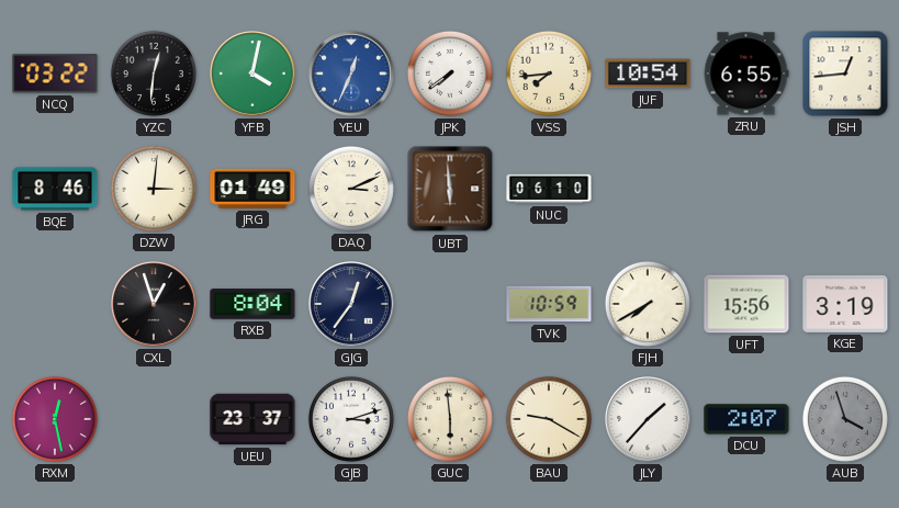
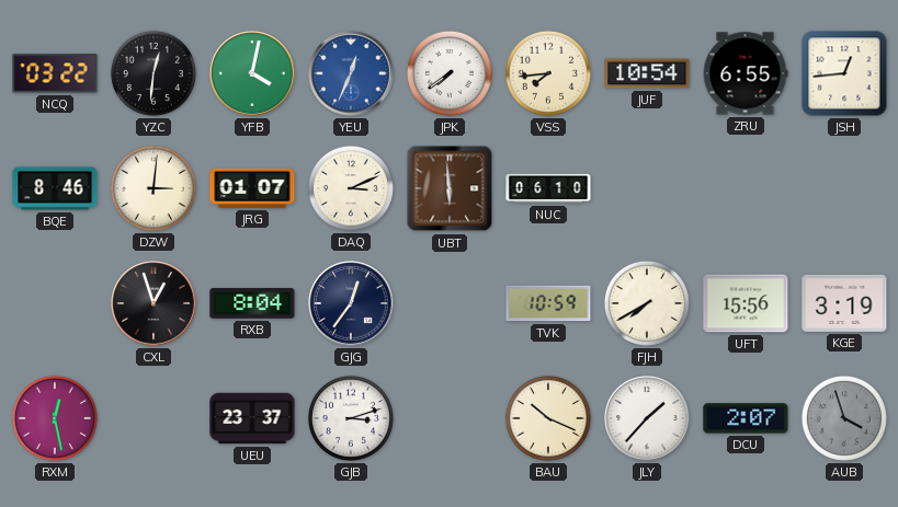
JRG: 01:49 -> 01:07 (252, 188)
GUC: 5:59 -> none (450, 419)
BAU: 9:20 -> 10:19 (548, 418)
